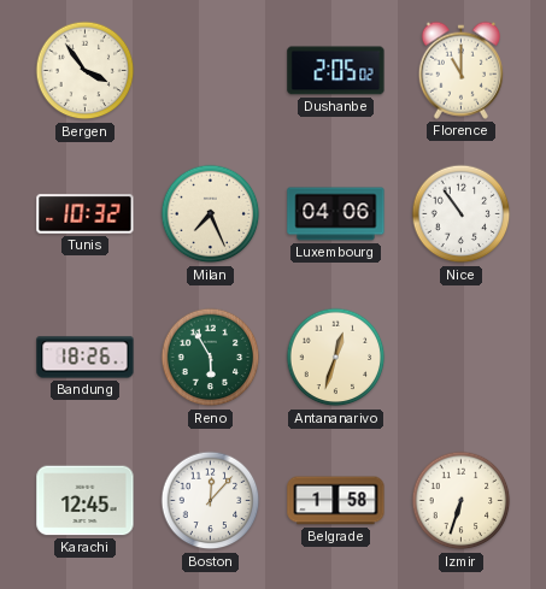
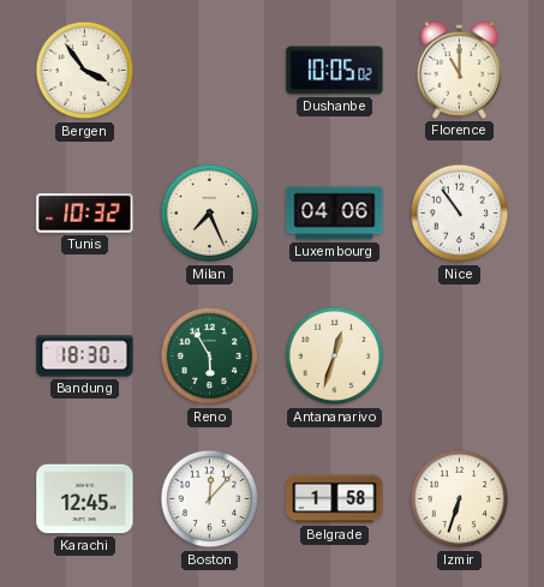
Dushanbe: 2:05 -> 10:05 (335, 71)
Bandung: 18:26 -> 18:30 (85, 357)
